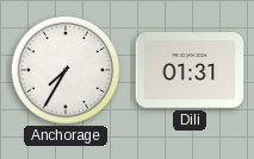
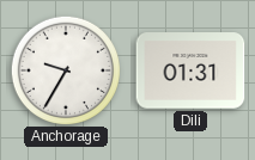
Anchorage: 7:35 -> 9:35 (65, 69)
